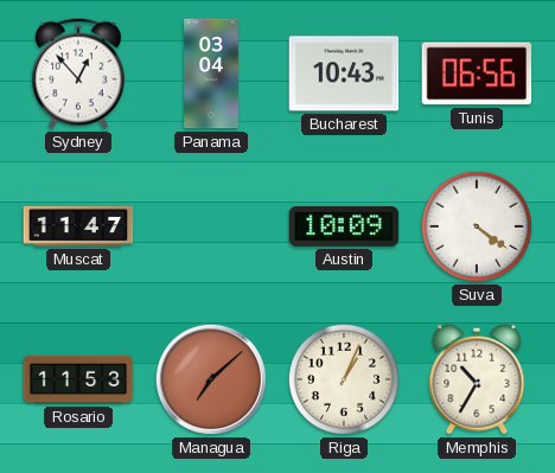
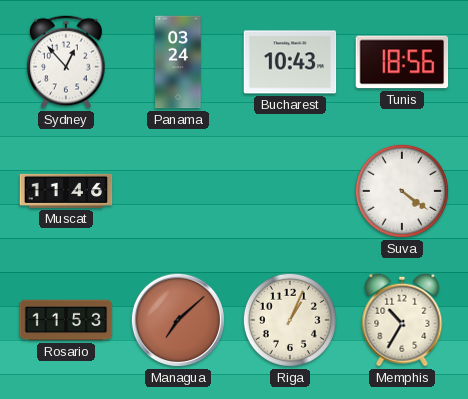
Panama: 03:04 -> 03:24 (178, 62)
Tunis: 06:56 -> 18:56 (402, 62)
Muscat: 11:47 -> 11:46 (66, 191)
Austin: 10:09 -> none (344, 226)
